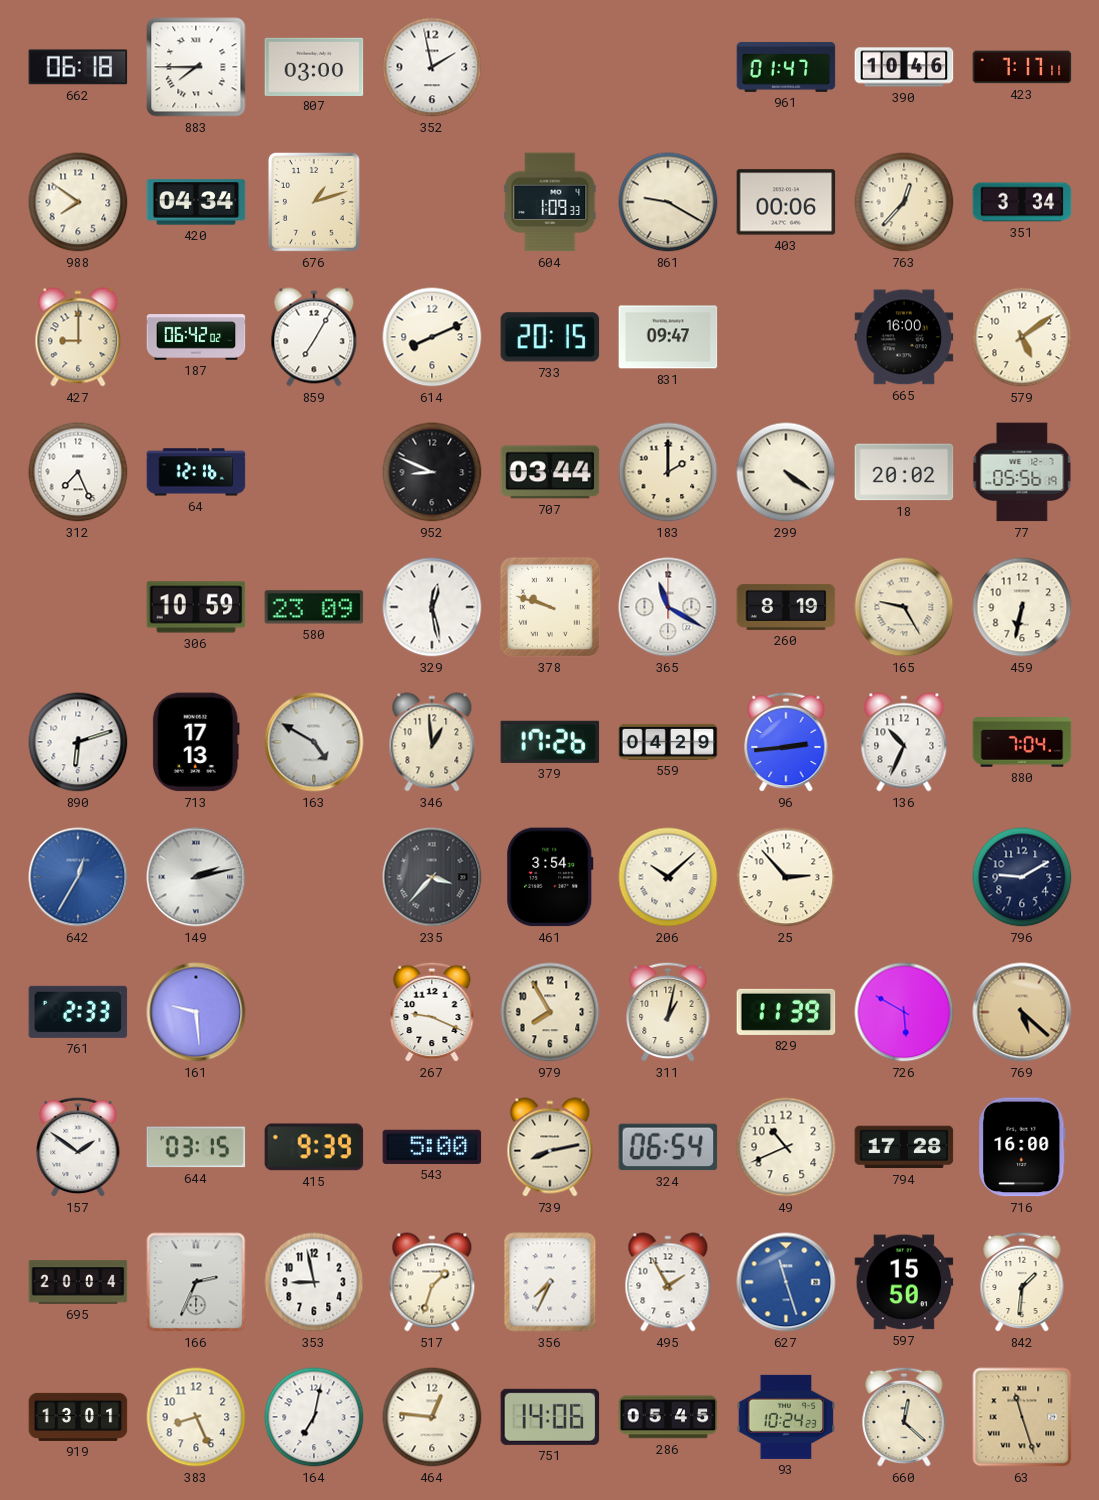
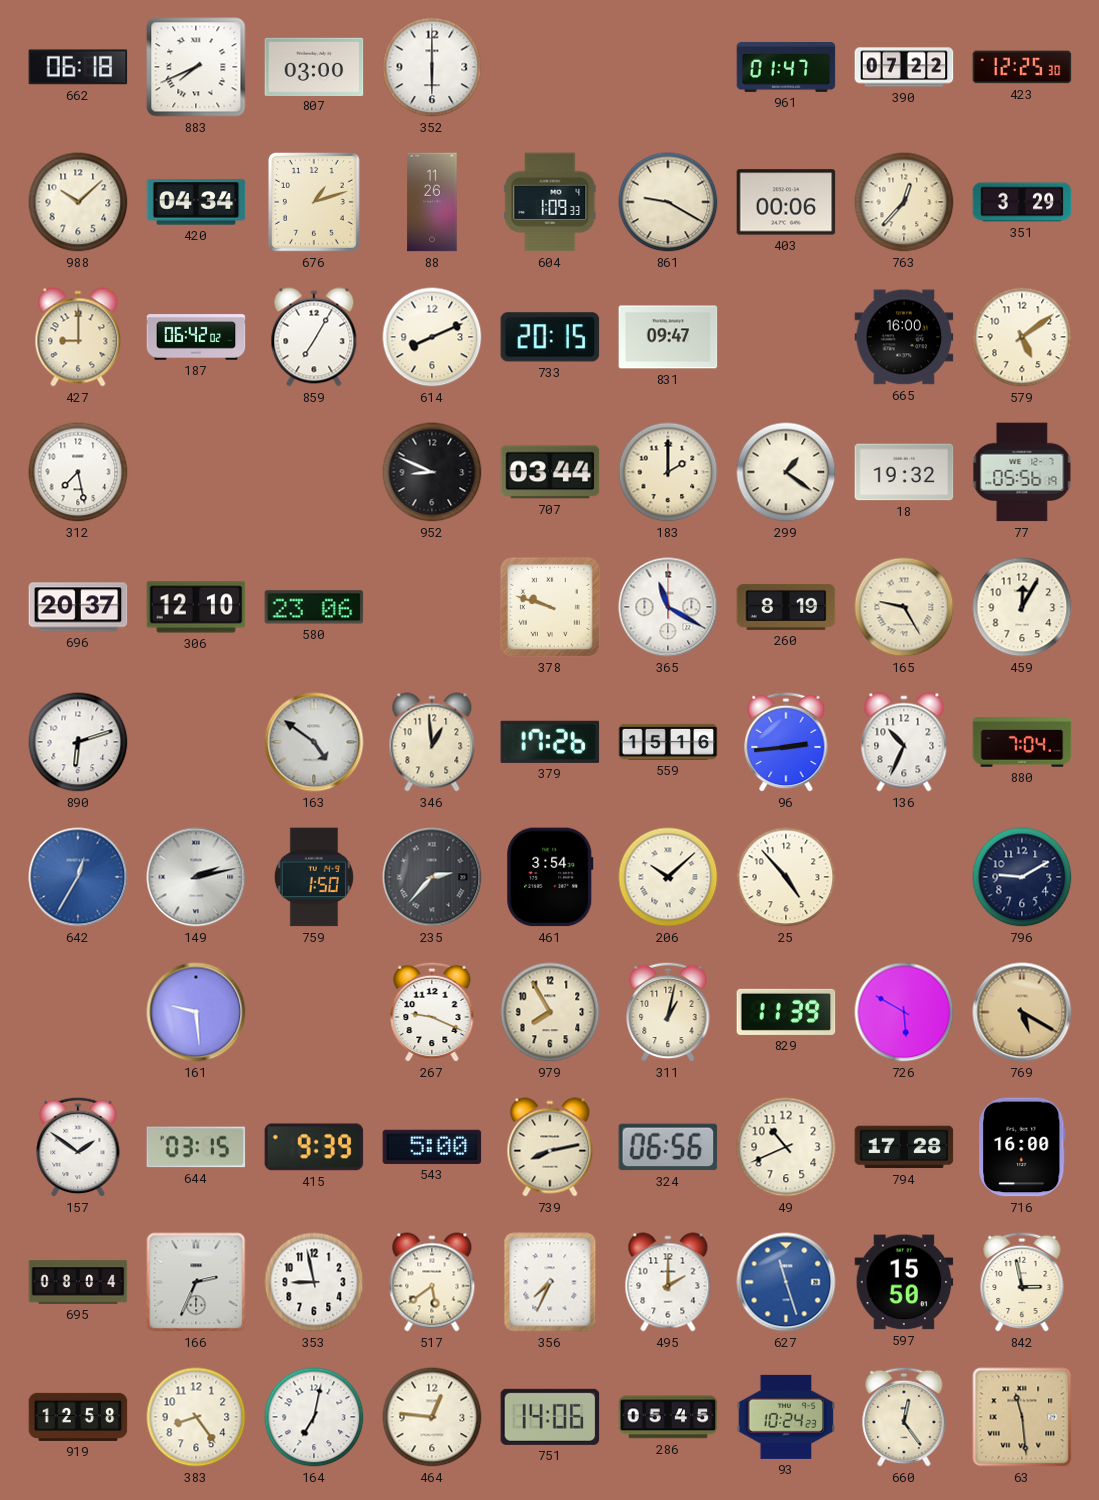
883: 7:45 -> 7:41 (196, 67)
352: 1:58 -> 6:00 (432, 67)
390: 10:46 -> 07:22 (904, 67)
423: 7:17 -> 12:25 (1022, 67)
988: 7:51 -> 10:08 (78, 202)
88: none -> 11:26 (432, 202)
351: 3:34 -> 3:29 (1022, 202)
312: 7:26 -> 7:28 (78, 472)
64: 12:16 -> none (196, 472)
299: 4:21 -> 1:21 (786, 472)
18: 20:02 -> 19:32 (904, 472)
696: none -> 20:37 (78, 607)
306: 10:59 -> 12:10 (196, 607)
580: 23:09 -> 23:06 (314, 607)
329: 12:28 -> none (432, 607)
459: 6:32 -> 12:05 (1022, 607)
713: 17:13 -> none (196, 742)
163: 4:50 -> 4:51 (314, 742)
559: 04:29 -> 15:16 (668, 742)
759: none -> 1:50 (314, 877)
235: 3:37 -> 2:37 (432, 877)
25: 2:53 -> 4:53 (786, 877)
761: 2:33 -> none (78, 1012)
769: 5:22 -> 5:20 (1022, 1012)
324: 06:54 -> 06:56 (668, 1147)
695: 20:04 -> 08:04 (78, 1282)
517: 1:33 -> 5:39 (432, 1282)
495: 1:55 -> 2:00 (668, 1282)
842: 1:31 -> 2:58 (1022, 1282)
919: 13:01 -> 12:58 (78, 1417)
383: 8:26 -> 8:24 (196, 1417)
660: 12:22 -> 12:24 (904, 1417)
63: 11:27 -> 11:29 (1022, 1417)
